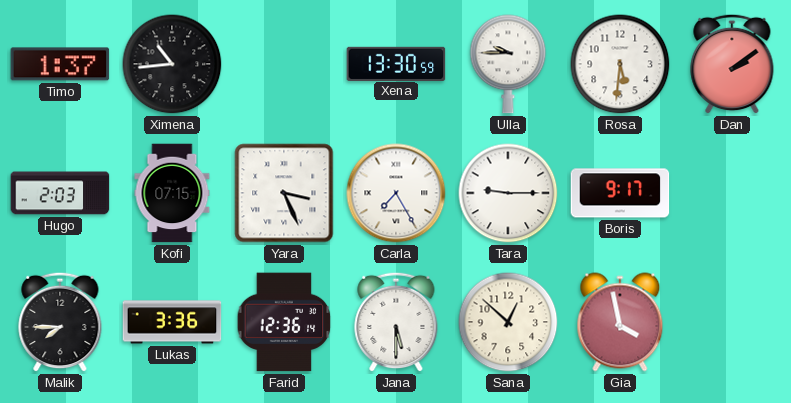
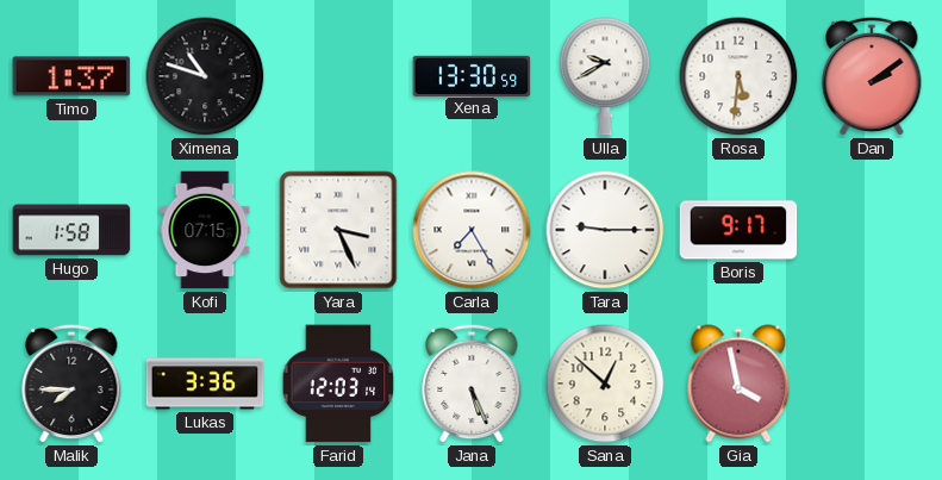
Ximena: 10:44 -> 10:48 (205, 76)
Ulla: 9:45 -> 9:40 (605, 76)
Hugo: 2:03 -> 1:58 (71, 230)
Farid: 12:36 -> 12:03 (338, 384)
Jana: 5:30 -> 5:26 (472, 384)
